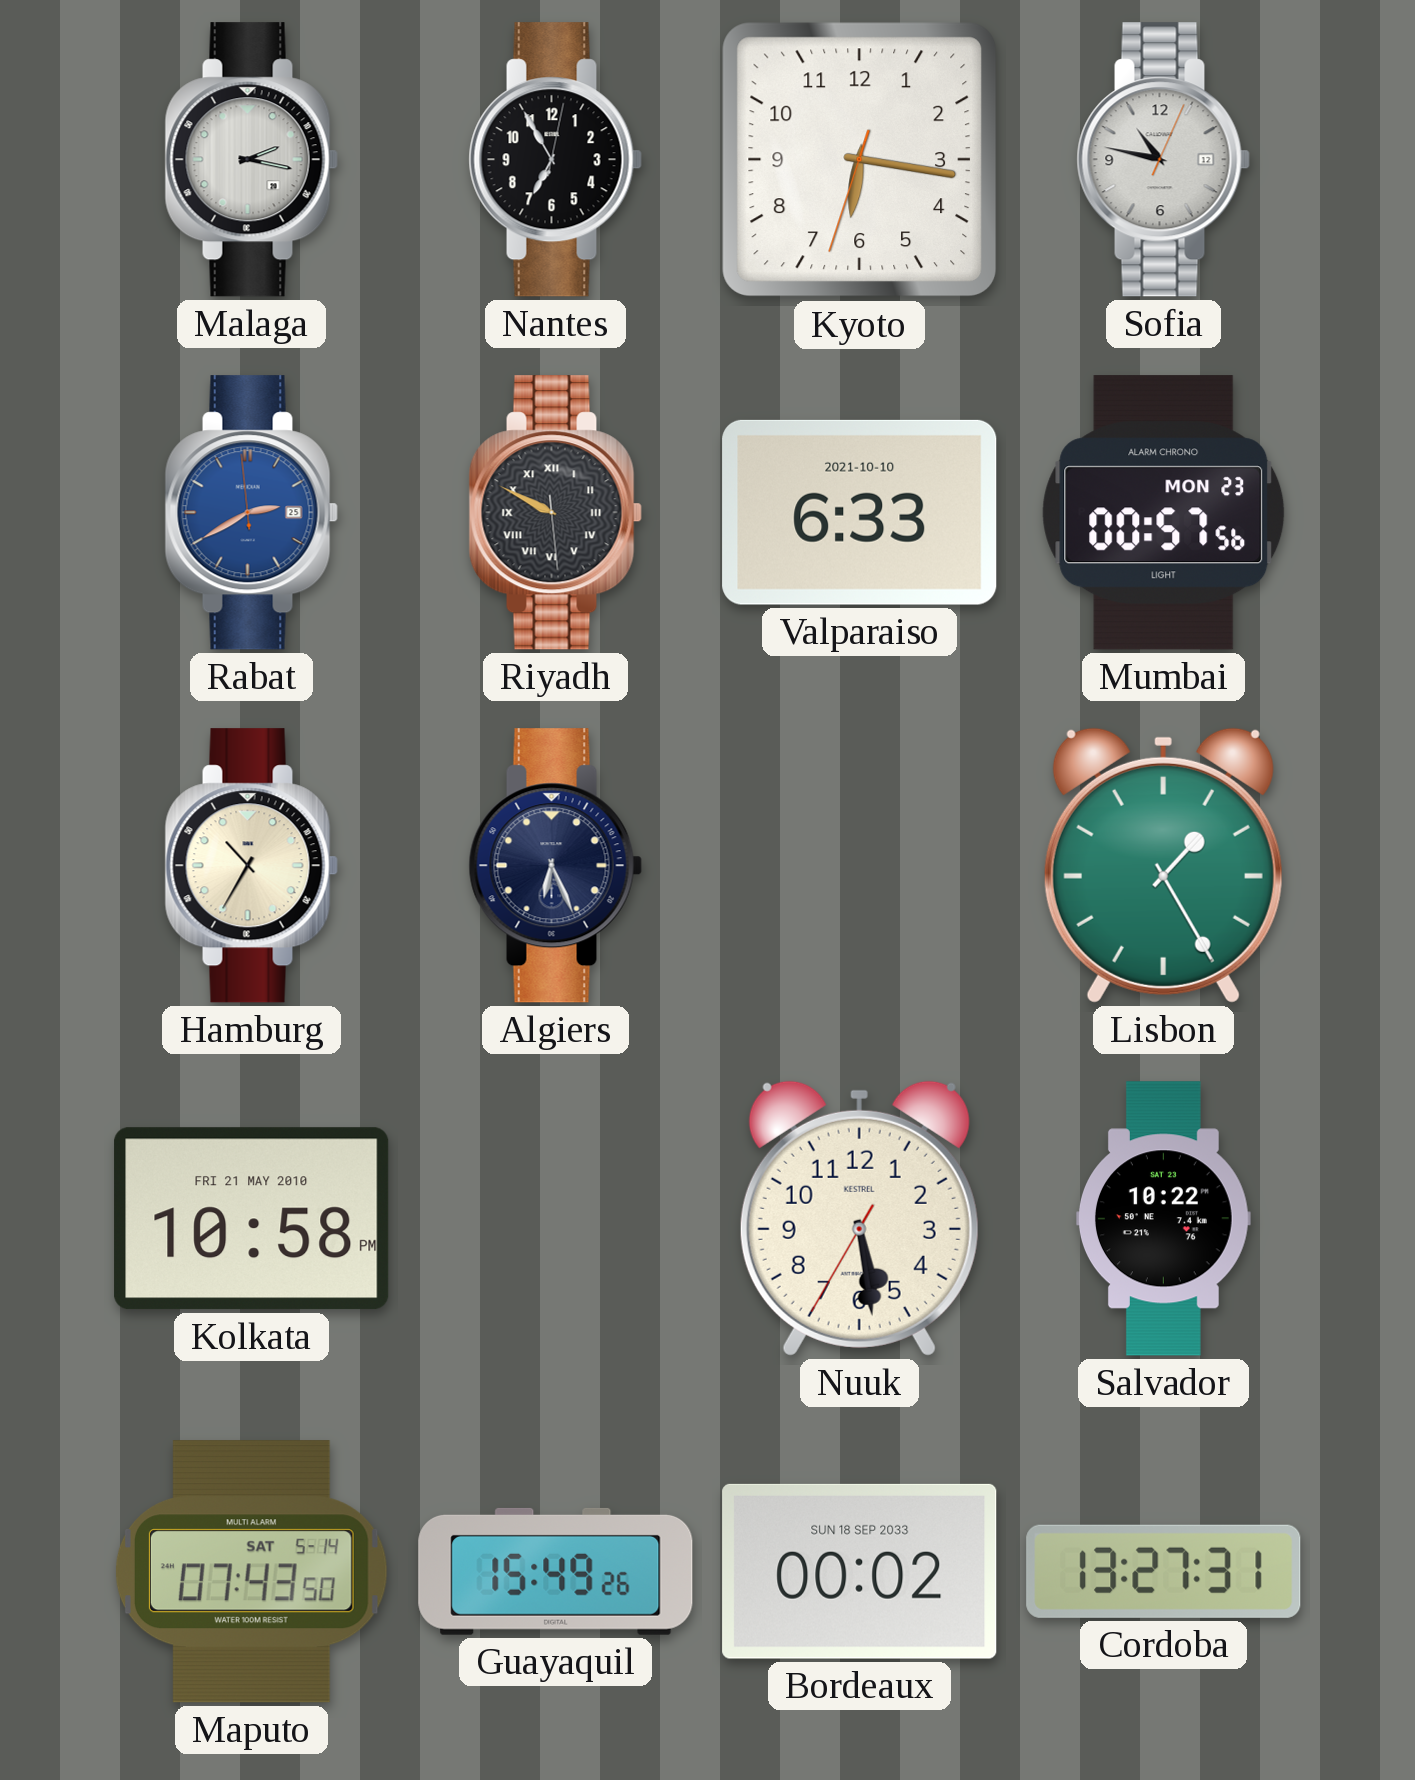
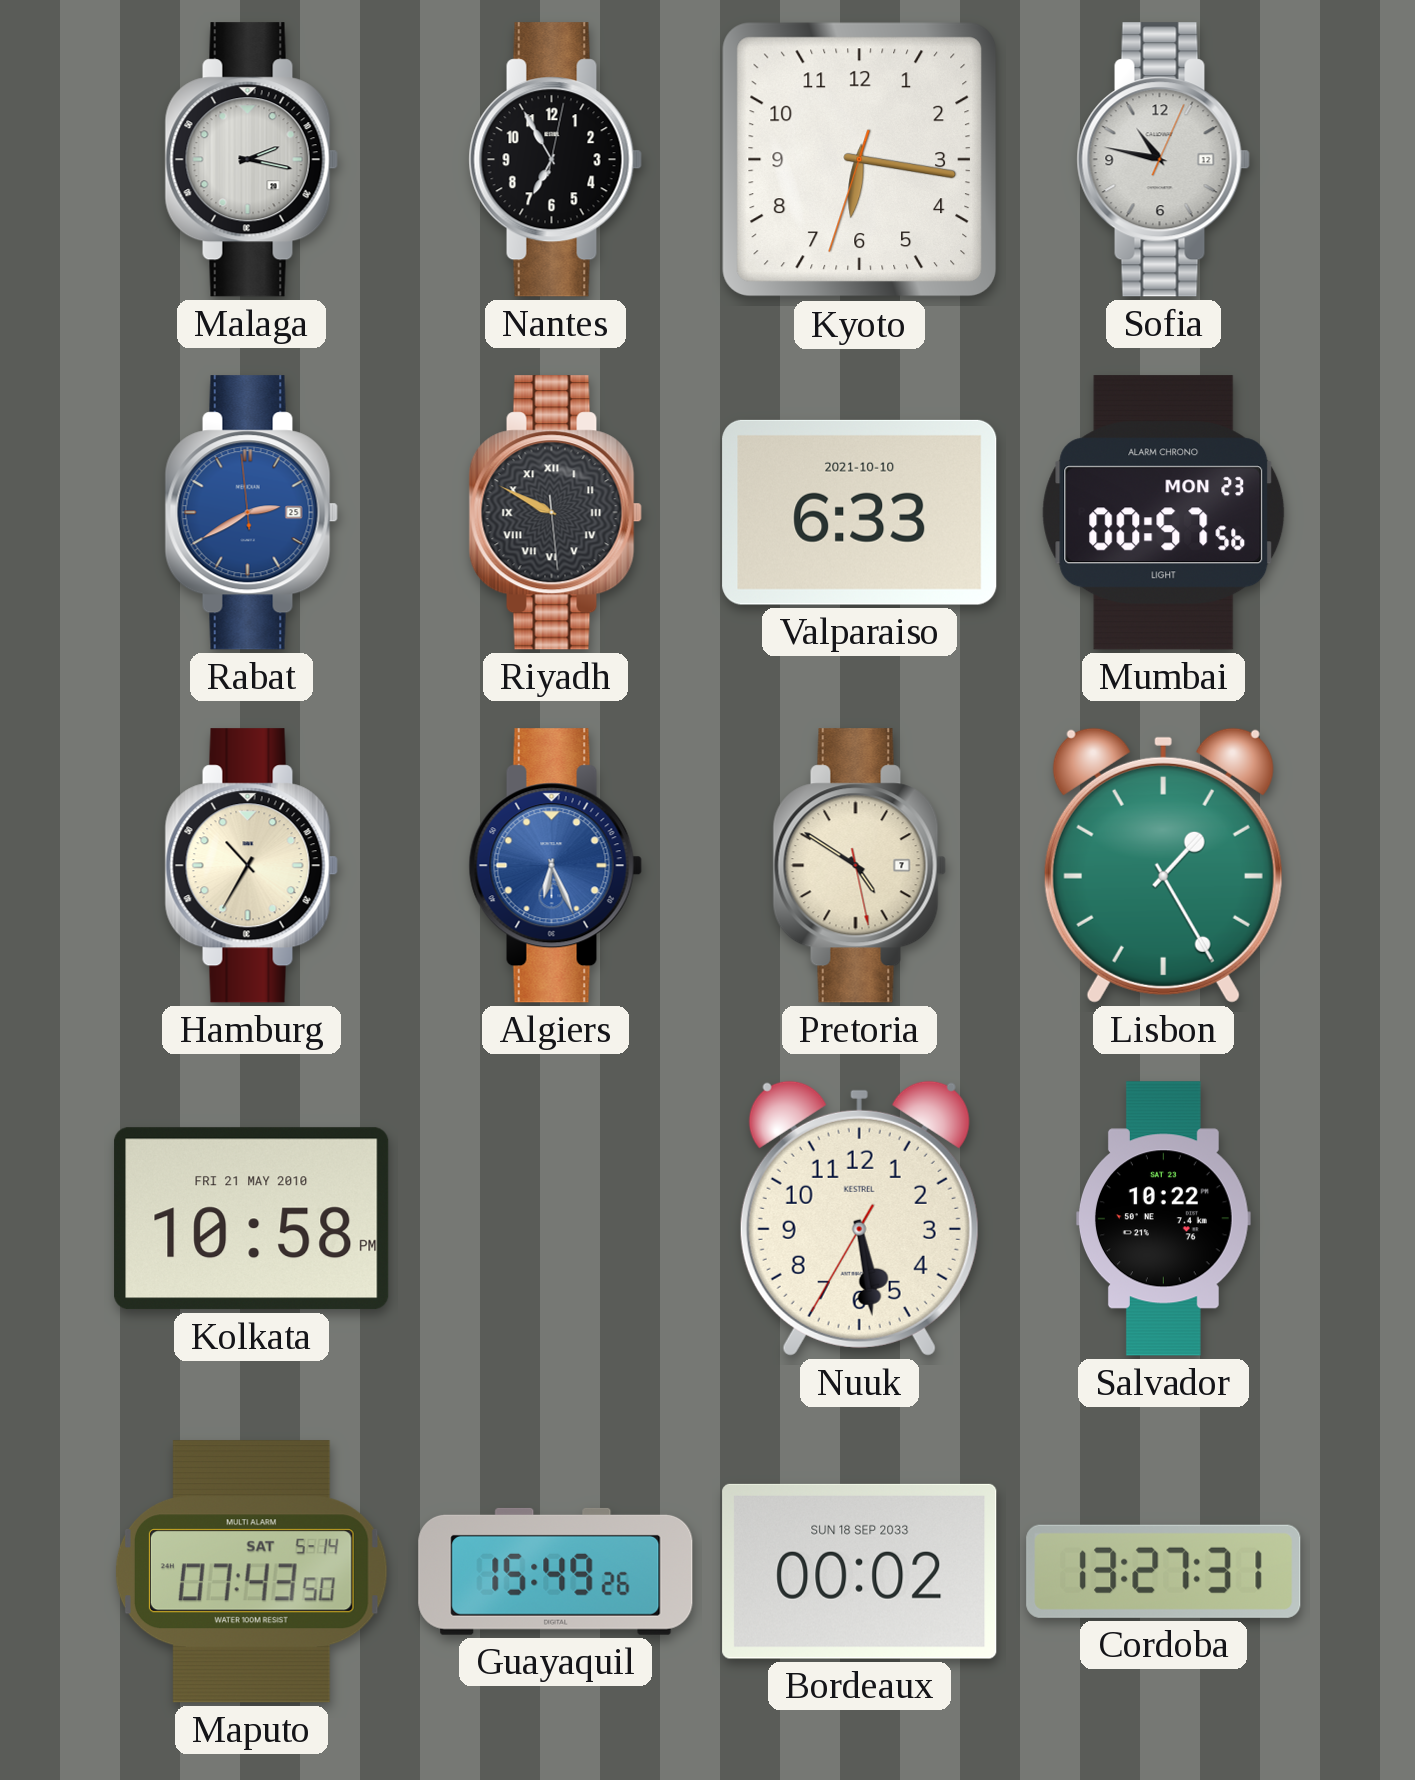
Algiers dial: navy -> blue (555, 866)
Pretoria: none -> 4:50 (859, 866)
